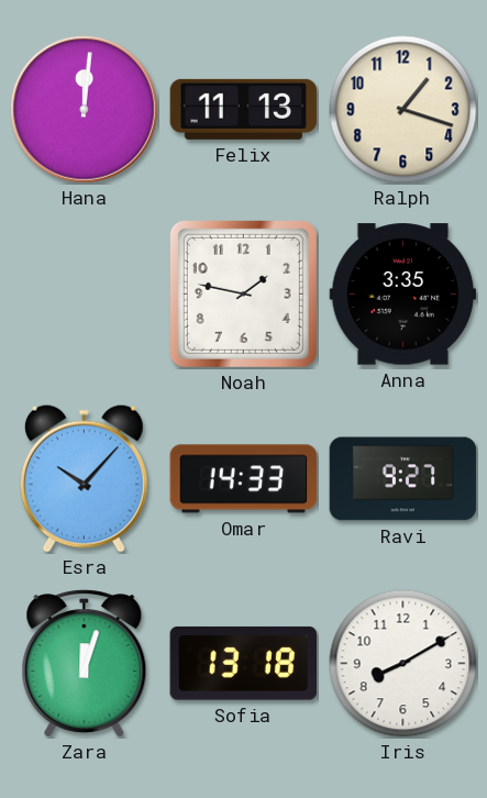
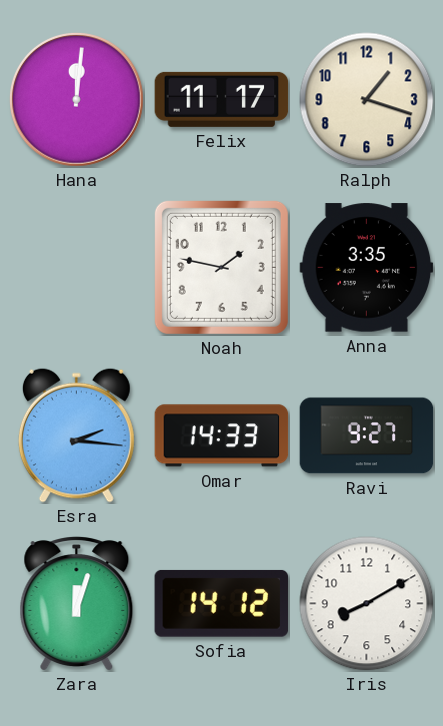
Felix: 11:13 -> 11:17 (222, 99)
Esra: 10:07 -> 2:16 (76, 435)
Sofia: 13:18 -> 14:12 (222, 603)
